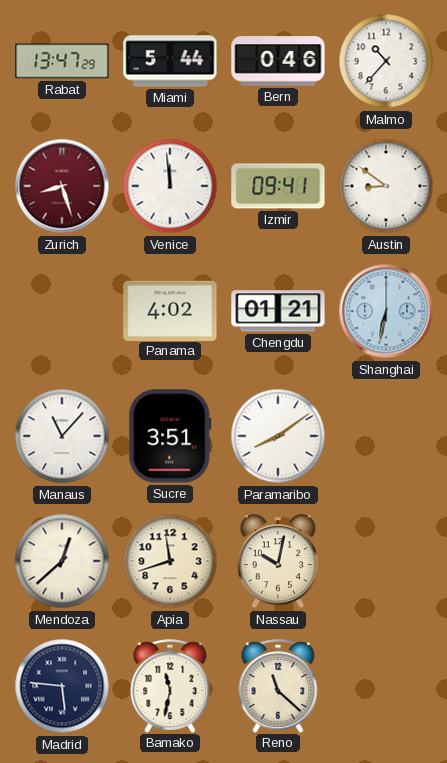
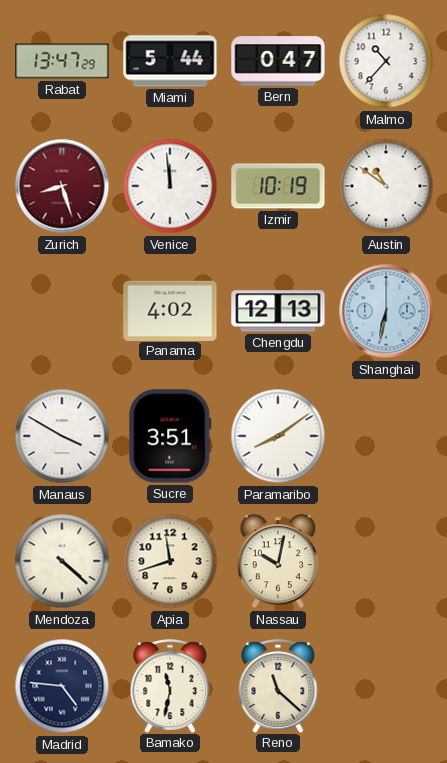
Bern: 0:46 -> 0:47 (278, 61)
Izmir: 09:41 -> 10:19 (278, 186)
Austin: 8:51 -> 10:51 (386, 186)
Chengdu: 01:21 -> 12:13 (278, 311)
Manaus: 11:07 -> 3:50 (62, 436)
Mendoza: 12:38 -> 4:22 (62, 561)
Madrid: 5:46 -> 4:46 (62, 686)
